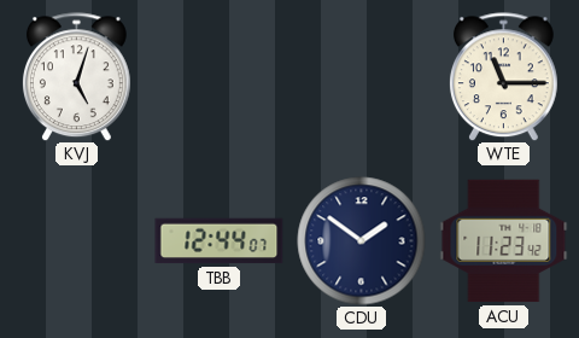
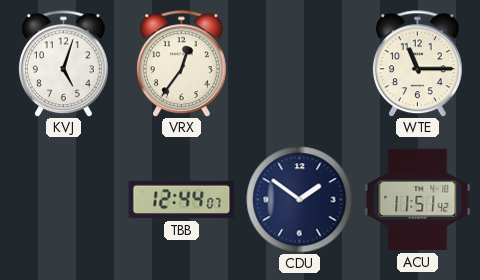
VRX: none -> 12:36 (181, 64)
ACU: 11:23 -> 11:51 (418, 200)
